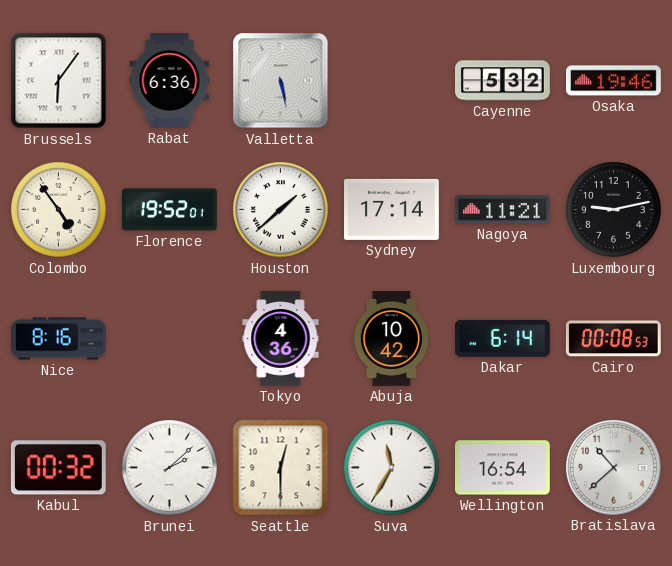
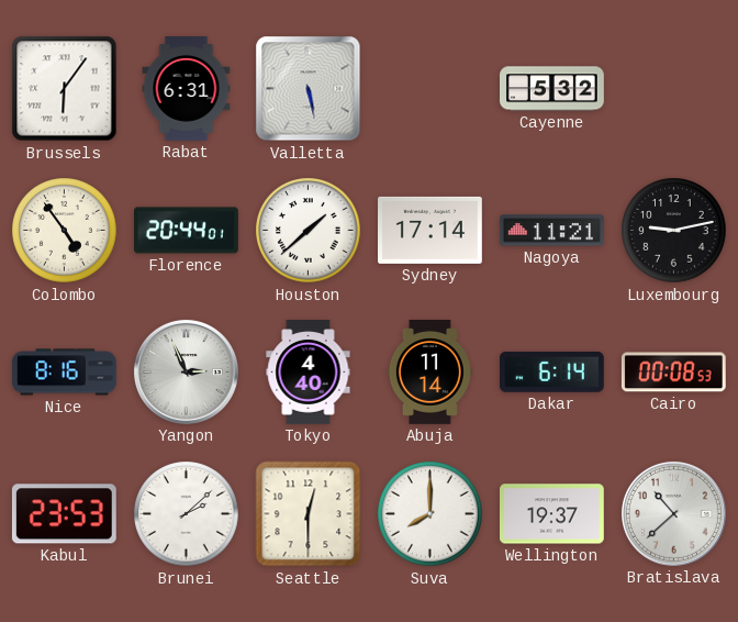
Rabat: 6:36 -> 6:31 (187, 89)
Osaka: 19:46 -> none (614, 81)
Florence: 19:52 -> 20:44 (187, 231)
Yangon: none -> 2:56 (186, 371)
Tokyo: 4:36 -> 4:40 (309, 373)
Abuja: 10:42 -> 11:14 (429, 373)
Kabul: 00:32 -> 23:53 (64, 514)
Suva: 11:35 -> 8:00 (431, 514)
Wellington: 16:54 -> 19:37 (552, 514)
